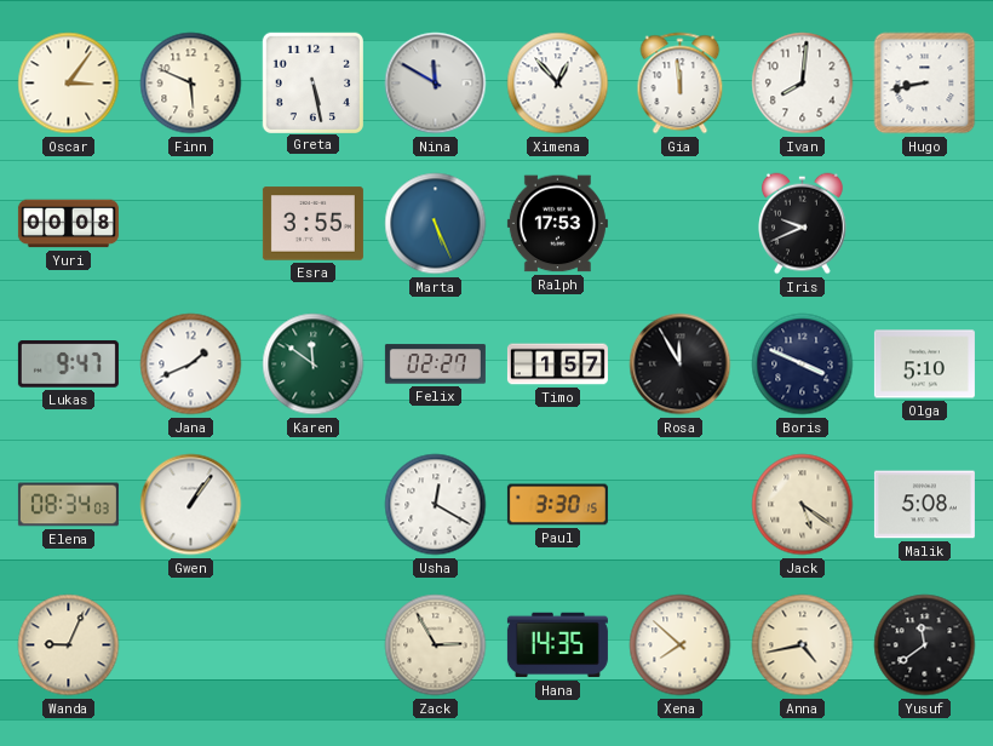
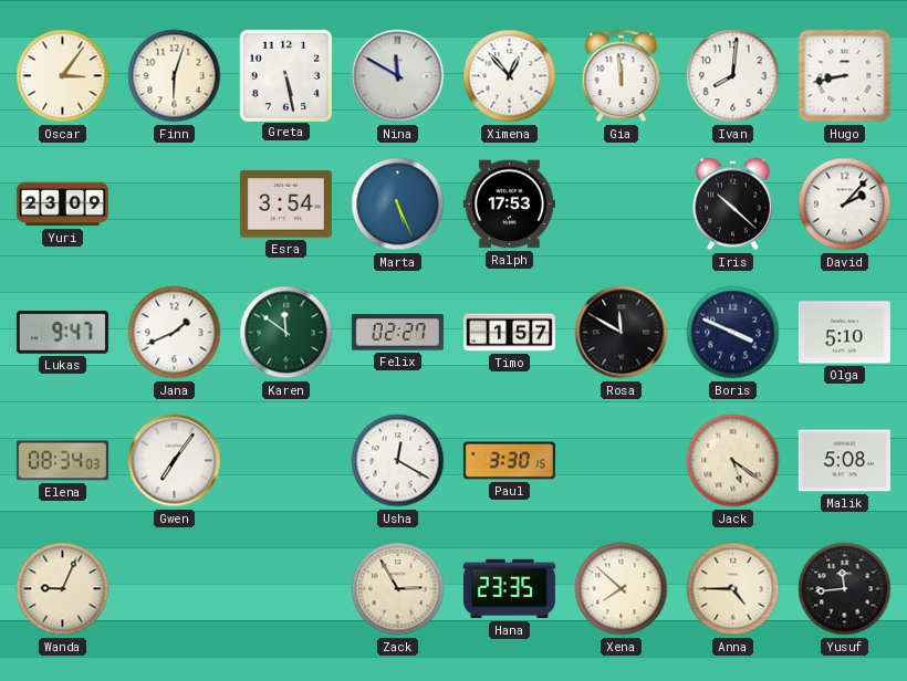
Finn: 5:49 -> 6:03 (175, 76)
Yuri: 00:08 -> 23:09 (62, 205)
Esra: 3:55 -> 3:54 (285, 205)
Iris: 9:41 -> 10:22 (733, 205)
David: none -> 2:07 (845, 205)
Rosa: 11:55 -> 11:50 (622, 333)
Gwen: 1:06 -> 7:06 (175, 461)
Hana: 14:35 -> 23:35 (509, 589)
Anna: 4:43 -> 4:45 (733, 589)
Yusuf: 11:39 -> 11:44 (845, 589)
